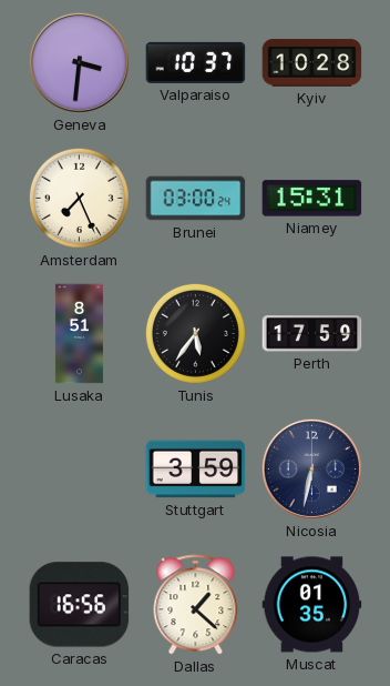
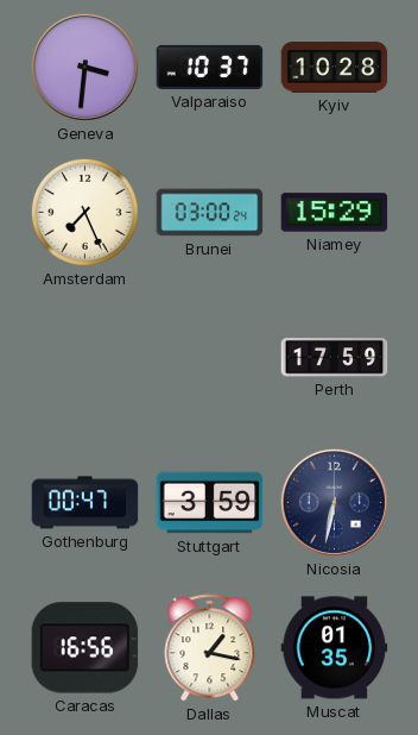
Niamey: 15:31 -> 15:29 (335, 213)
Lusaka: 8:51 -> none (79, 334)
Tunis: 5:36 -> none (195, 333)
Gothenburg: none -> 00:47 (85, 503)
Dallas: 1:22 -> 1:17 (210, 648)
